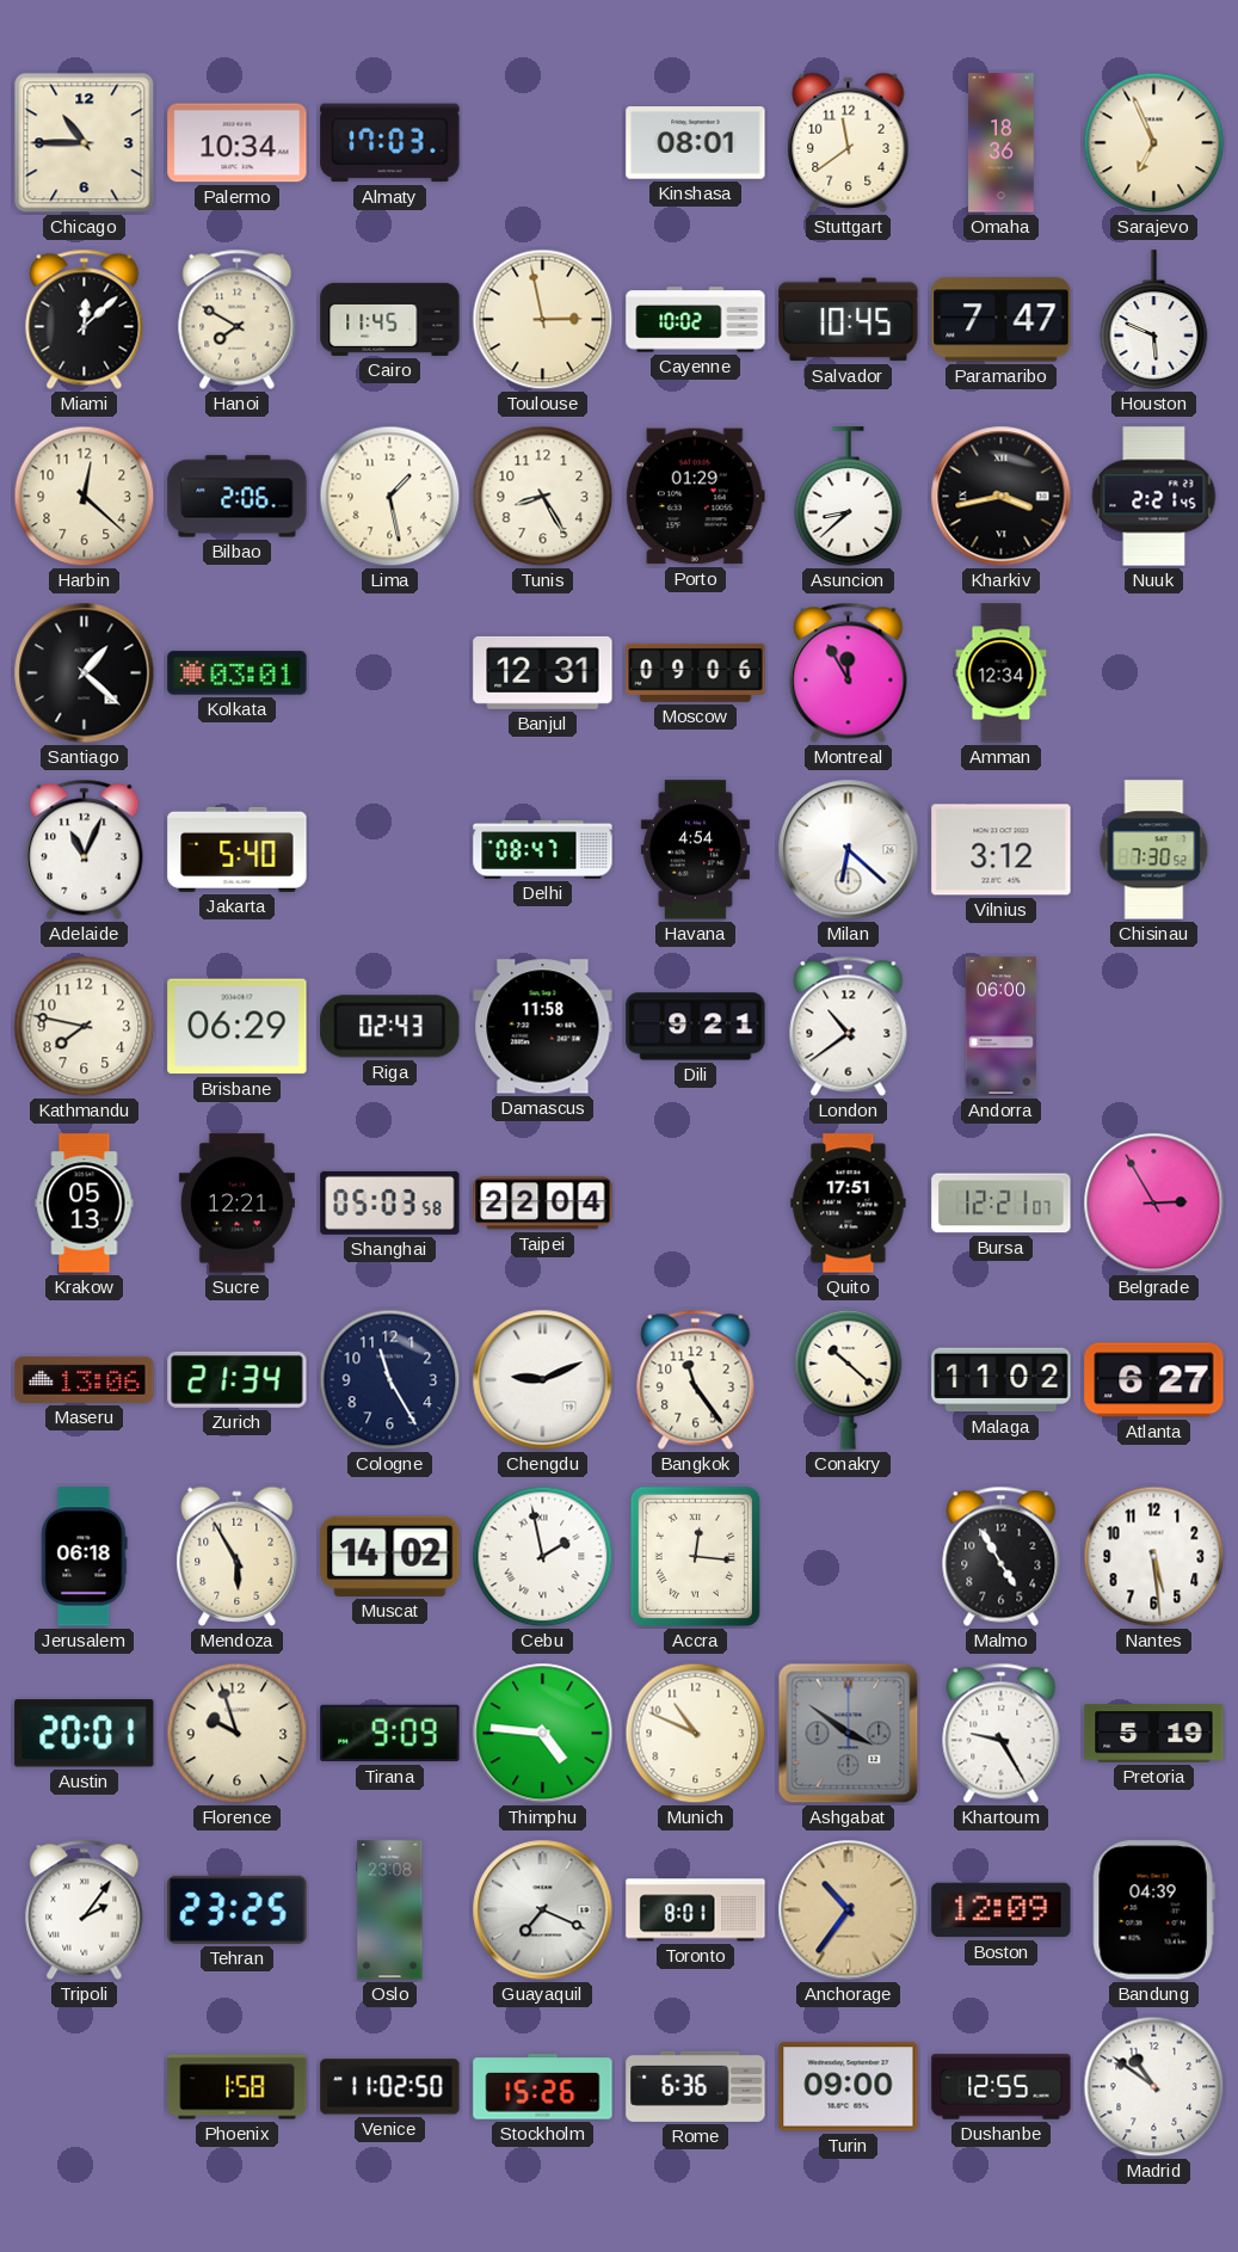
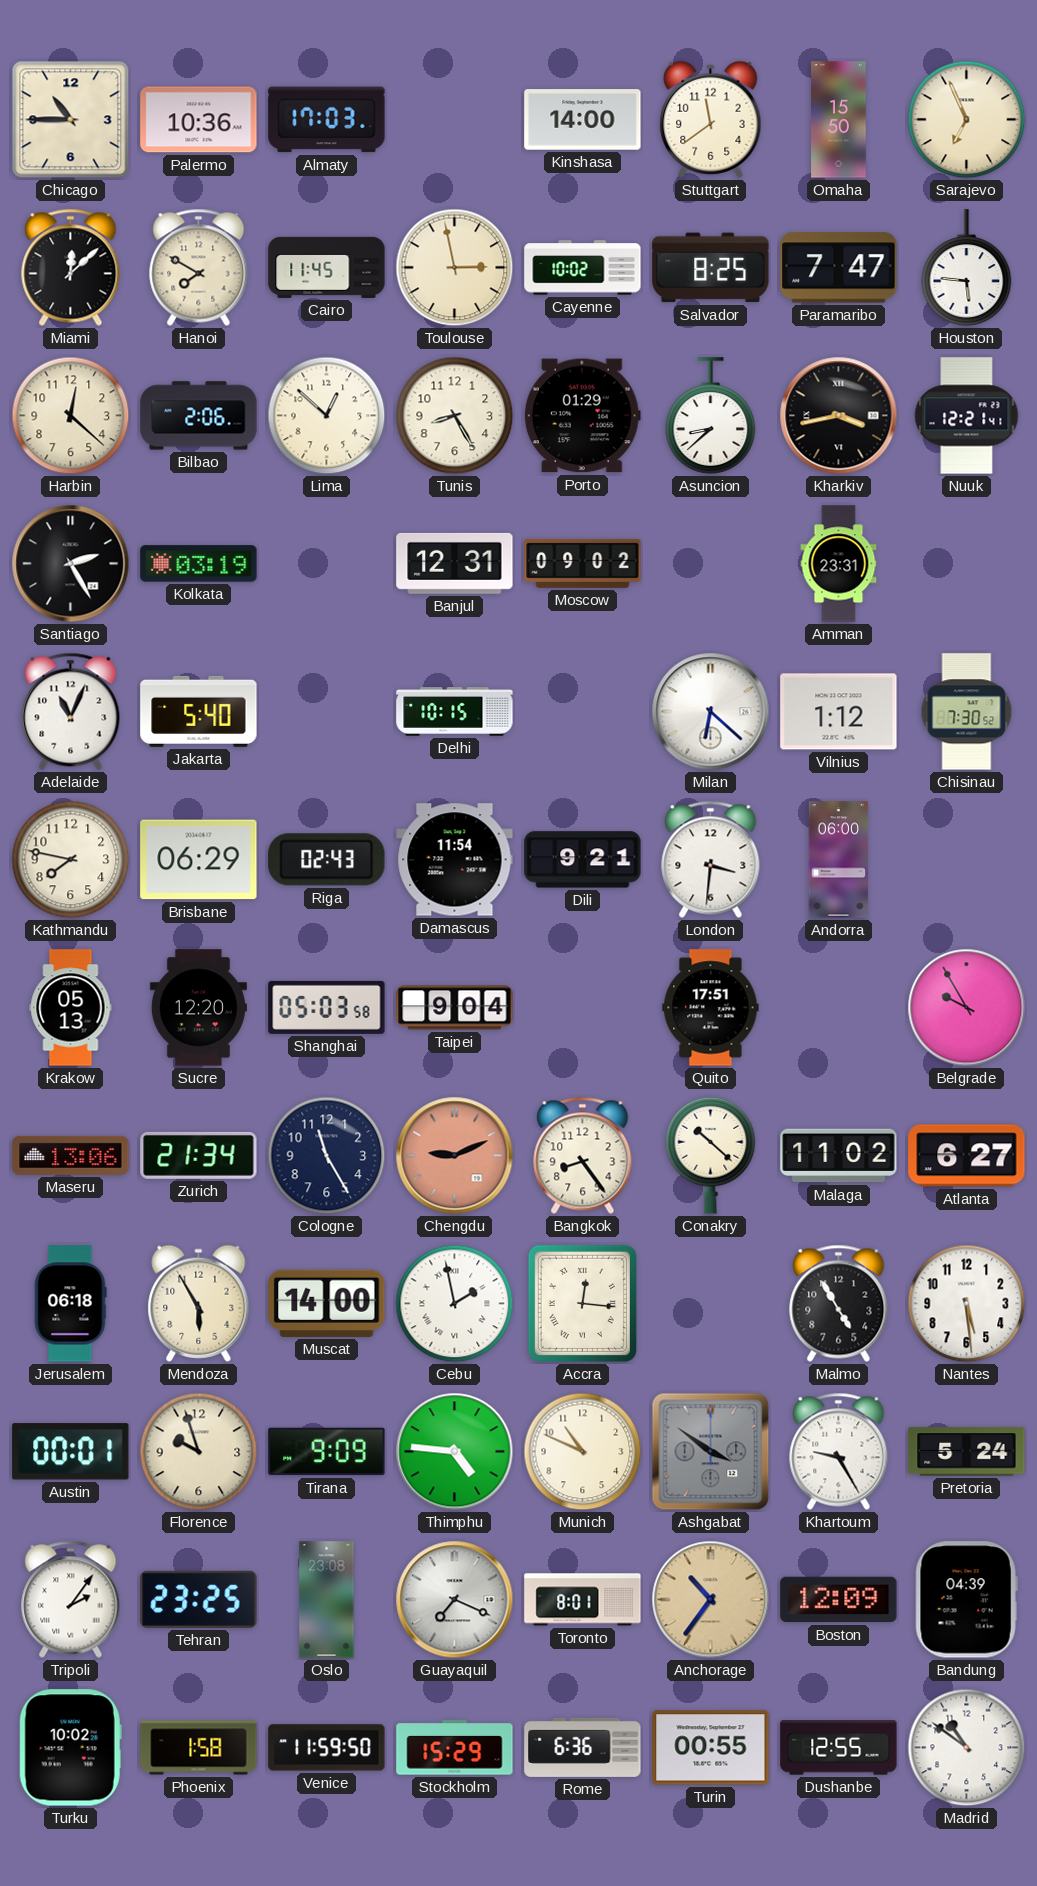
Palermo: 10:34 -> 10:36 (199, 120)
Kinshasa: 08:01 -> 14:00 (583, 120)
Omaha: 18:36 -> 15:50 (839, 120)
Salvador: 10:45 -> 8:25 (711, 268)
Houston: 5:49 -> 5:46 (967, 268)
Lima: 1:28 -> 12:52 (327, 416)
Nuuk: 2:21 -> 12:21 (967, 416)
Santiago: 1:22 -> 2:25 (71, 564)
Kolkata: 03:01 -> 03:19 (199, 564)
Moscow: 09:06 -> 09:02 (583, 563)
Montreal: 11:55 -> none (849, 672)
Amman: 12:34 -> 23:31 (839, 564)
Delhi: 08:47 -> 10:15 (455, 712)
Havana: 4:54 -> none (695, 850)
Vilnius: 3:12 -> 1:12 (839, 712)
Damascus: 11:58 -> 11:54 (455, 860)
London: 10:39 -> 3:31 (711, 859)
Sucre: 12:21 -> 12:20 (198, 1008)
Taipei: 22:04 -> 9:04 (455, 1008)
Bursa: 12:21 -> none (1002, 1204)
Belgrade: 2:55 -> 9:55 (967, 1008)
Chengdu dial: white -> salmon (455, 1156)
Bangkok: 11:24 -> 8:24 (583, 1155)
Muscat: 14:02 -> 14:00 (327, 1303)
Austin: 20:01 -> 00:01 (71, 1452)
Pretoria: 5:19 -> 5:24 (967, 1452)
Turku: none -> 10:02 (70, 1748)
Venice: 11:02 -> 11:59 (327, 1748)
Stockholm: 15:26 -> 15:29 (455, 1748)
Turin: 09:00 -> 00:55 (711, 1748)
